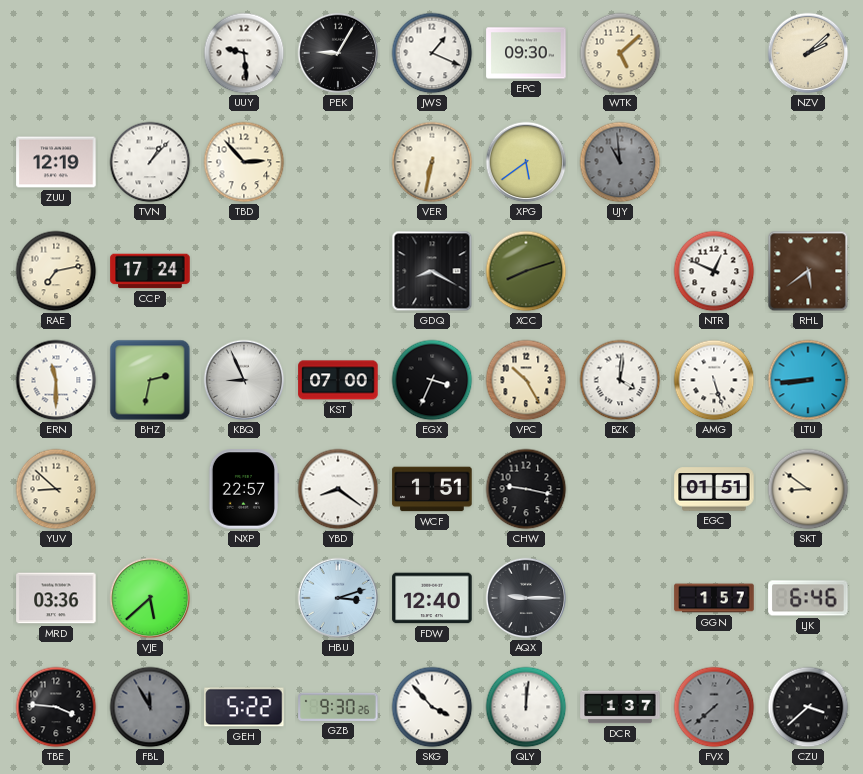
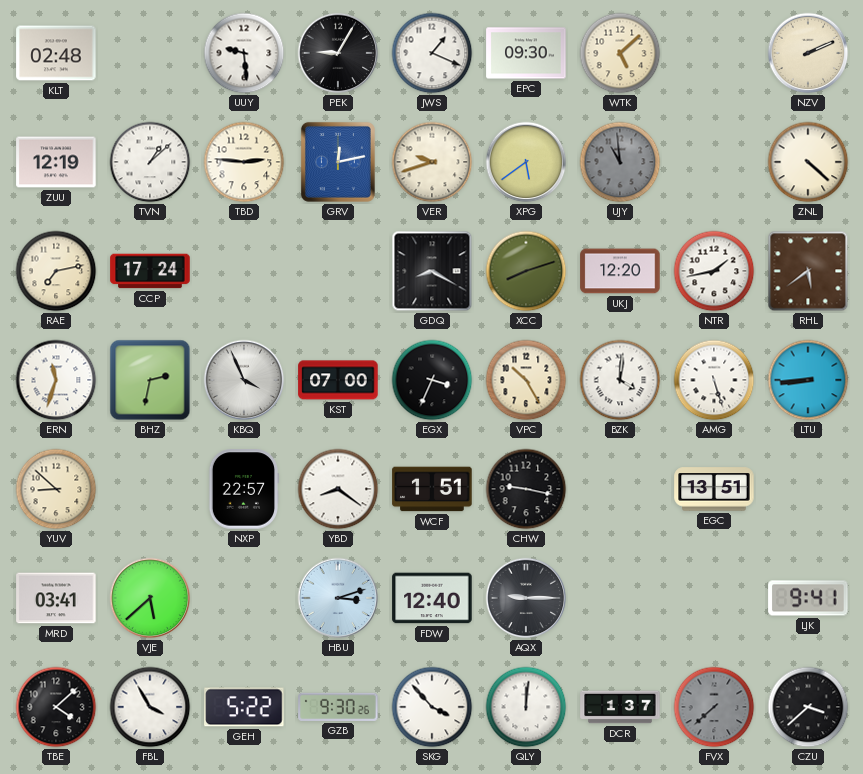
KLT: none -> 02:48 (56, 53)
NZV: 2:08 -> 2:11 (808, 53)
TVN: 1:07 -> 1:08 (150, 162)
TBD: 2:53 -> 2:46 (244, 162)
GRV: none -> 12:13 (338, 162)
VER: 6:32 -> 9:42 (432, 162)
ZNL: none -> 4:22 (808, 162)
UKJ: none -> 12:20 (620, 271)
NTR: 12:49 -> 1:43 (714, 271)
ERN: 11:30 -> 11:33 (56, 380)
KBQ: 8:56 -> 3:56 (244, 380)
EGC: 01:51 -> 13:51 (714, 489)
SKT: 8:51 -> none (808, 489)
MRD: 03:36 -> 03:41 (56, 598)
GGN: 1:57 -> none (714, 598)
LJK: 6:46 -> 9:41 (808, 598)
TBE: 3:46 -> 4:08 (56, 707)
FBL: 11:55 -> 3:55 (150, 707)
FBL dial: grey -> white (150, 707)
